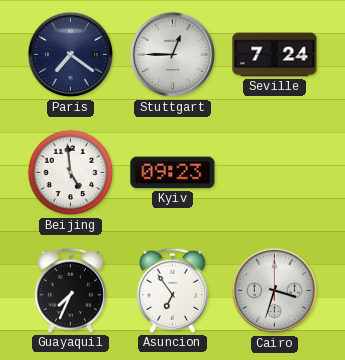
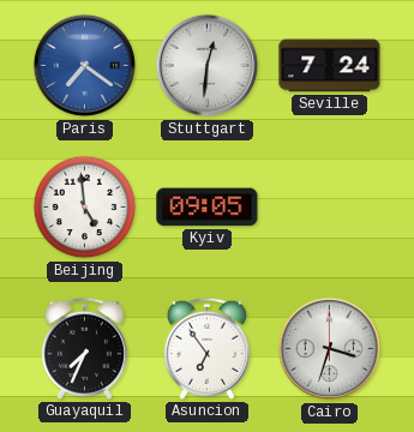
Paris dial: navy -> blue (85, 66)
Stuttgart: 12:45 -> 12:31 (208, 66)
Kyiv: 09:23 -> 09:05 (208, 208)
